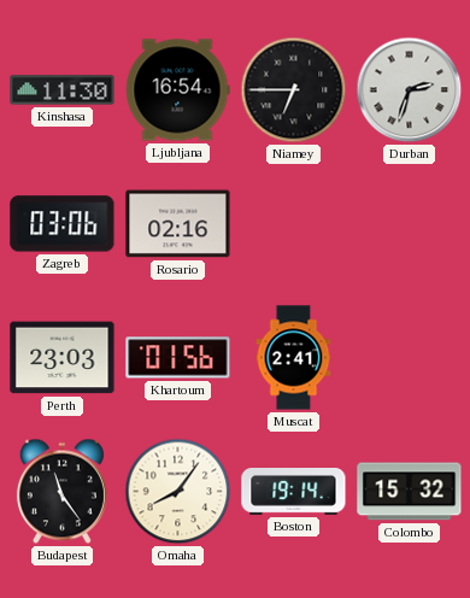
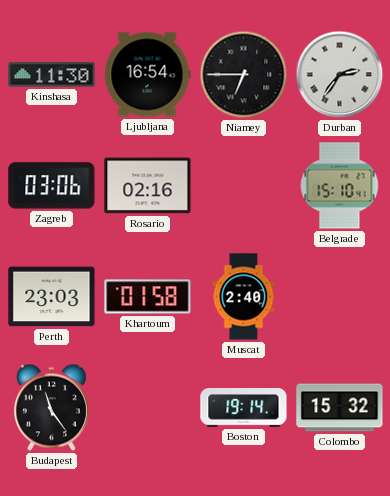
Durban: 2:33 -> 2:36 (340, 75)
Belgrade: none -> 15:10 (340, 186)
Khartoum: 01:56 -> 01:58 (148, 297)
Muscat: 2:41 -> 2:40 (244, 297)
Omaha: 8:06 -> none (178, 492)
